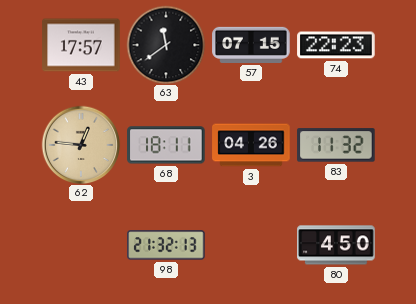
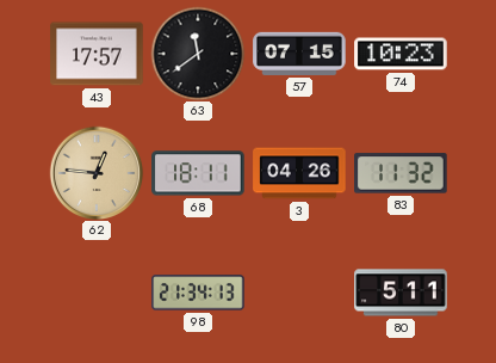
74: 22:23 -> 10:23 (401, 54)
98: 21:32 -> 21:34 (198, 293)
80: 4:50 -> 5:11 (401, 293)
